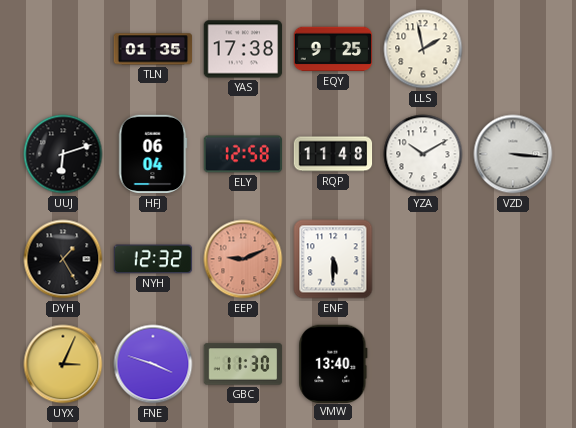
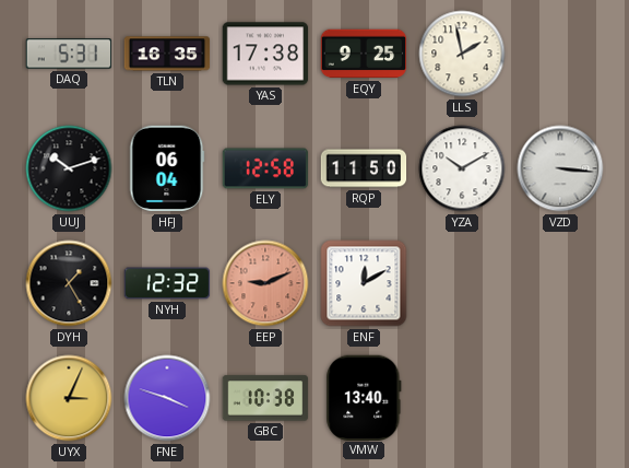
DAQ: none -> 5:31 (69, 54)
TLN: 01:35 -> 16:35 (167, 54)
UUJ: 6:12 -> 10:12 (69, 168)
RQP: 11:48 -> 11:50 (364, 168)
ENF: 5:30 -> 12:10 (364, 283)
GBC: 11:30 -> 10:38 (265, 398)
